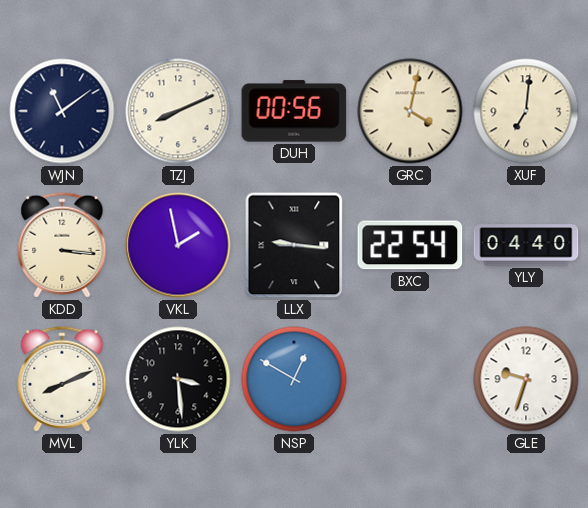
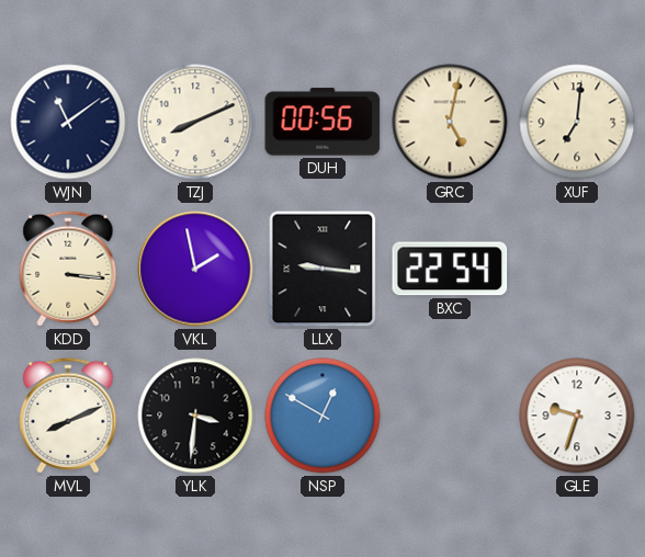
GRC: 4:02 -> 5:02 (450, 122)
YLY: 04:40 -> none (526, 245)
YLK: 3:29 -> 3:31 (195, 416)
